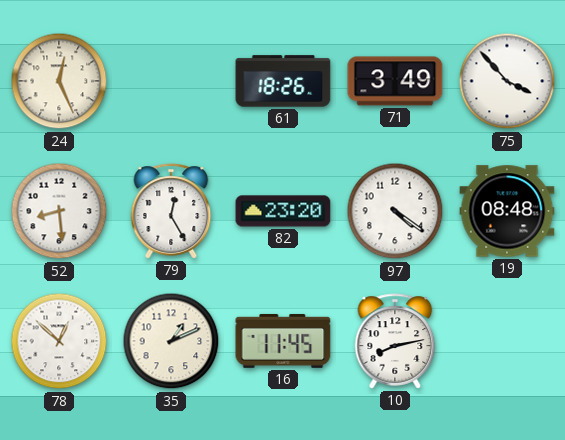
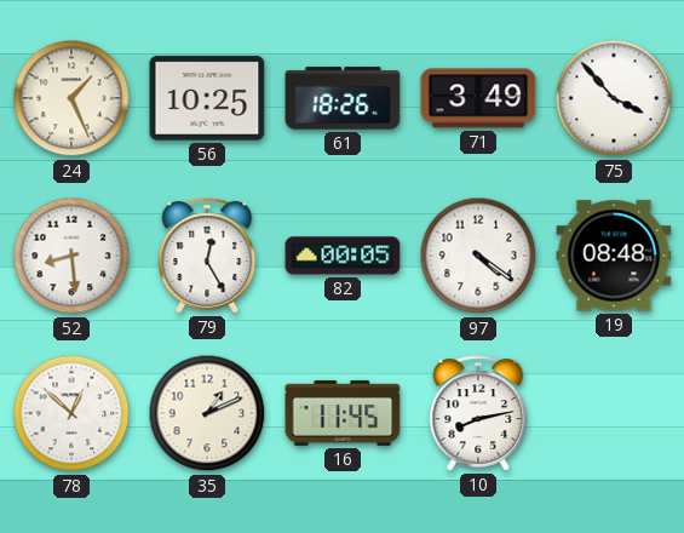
24: 12:26 -> 1:26 (71, 98)
56: none -> 10:25 (207, 98)
82: 23:20 -> 00:05 (343, 256)
